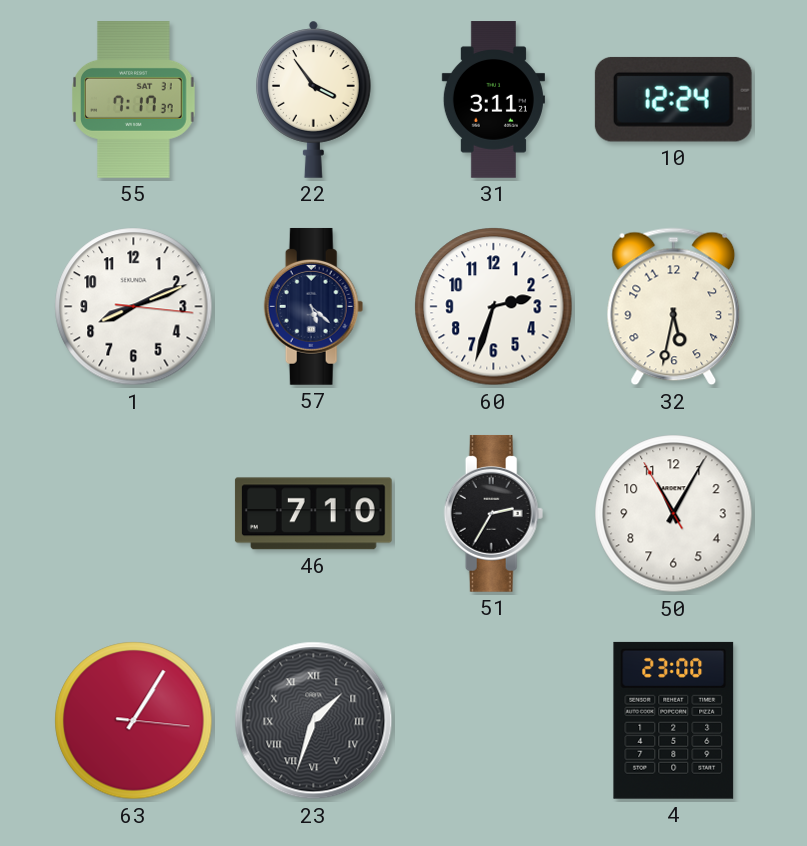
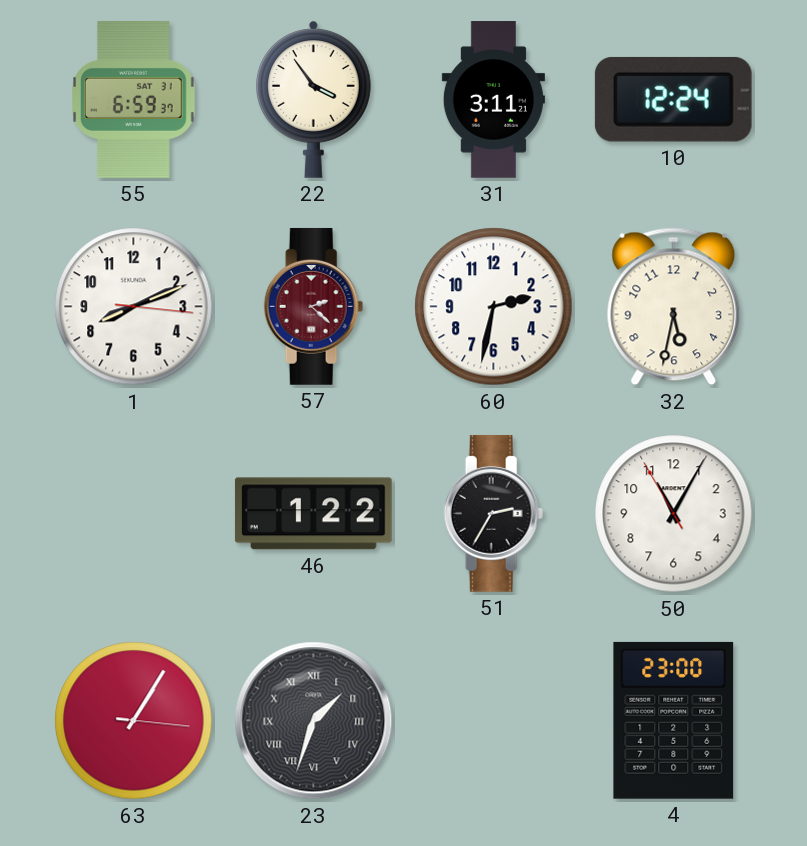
55: 7:17 -> 6:59 (134, 100)
57: 5:22 -> 2:22 (314, 306)
57 dial: navy -> burgundy (314, 306)
60: 2:33 -> 2:32 (494, 307)
46: 7:10 -> 1:22 (313, 514)
